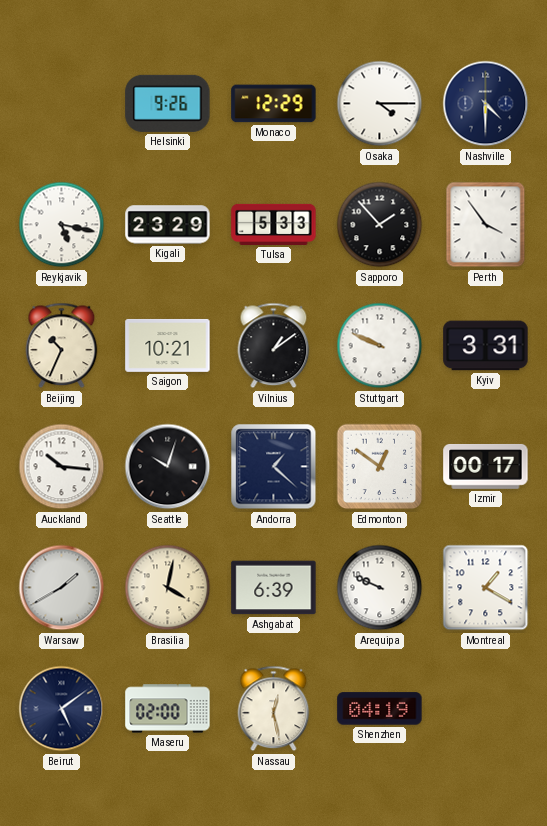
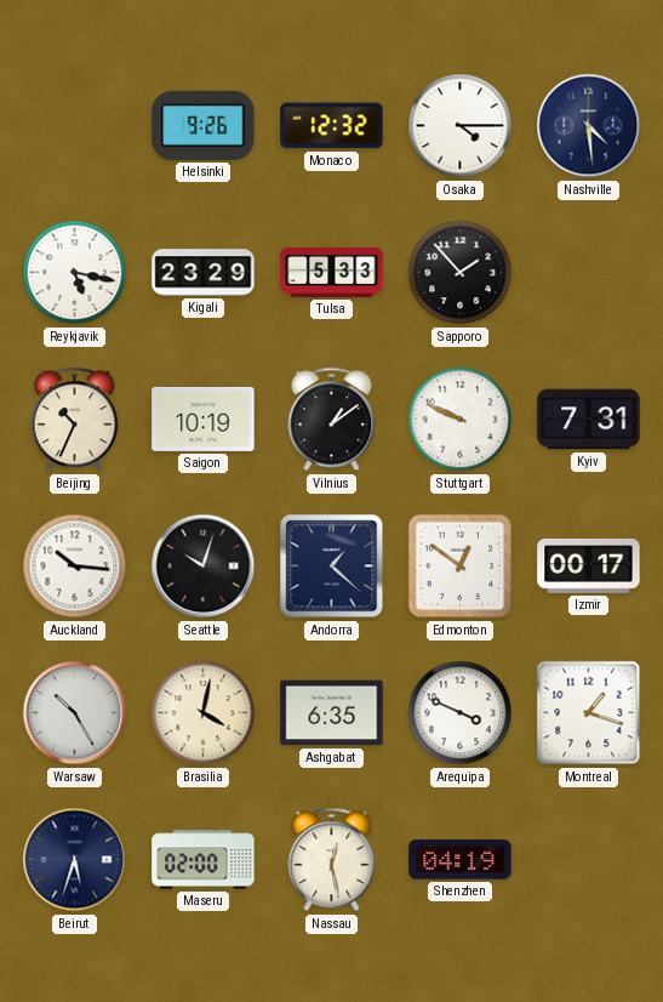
Monaco: 12:29 -> 12:32 (332, 126)
Nashville: 4:30 -> 4:29 (589, 126)
Perth: 3:54 -> none (486, 225)
Saigon: 10:21 -> 10:19 (204, 419)
Kyiv: 3:31 -> 7:31 (589, 420)
Warsaw: 1:40 -> 10:25 (75, 713)
Ashgabat: 6:39 -> 6:35 (332, 713)
Arequipa: 9:49 -> 3:49 (461, 713)
Montreal: 1:20 -> 1:18 (589, 713)
Beirut: 5:09 -> 5:33 (75, 860)
